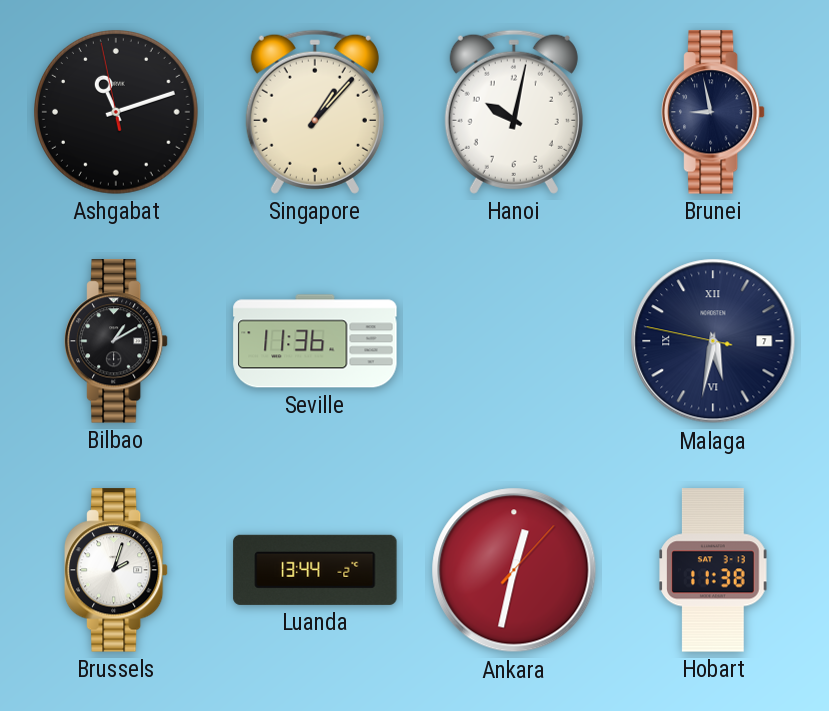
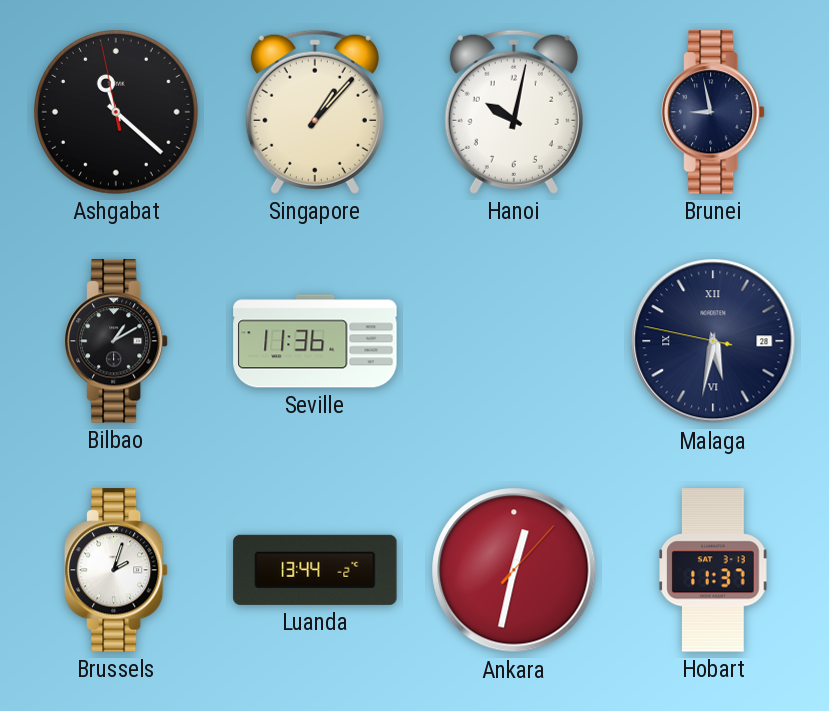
Ashgabat: 11:11 -> 11:21 (117, 113)
Malaga date: 7 -> 28 (713, 341)
Hobart: 11:38 -> 11:37 (713, 570)
